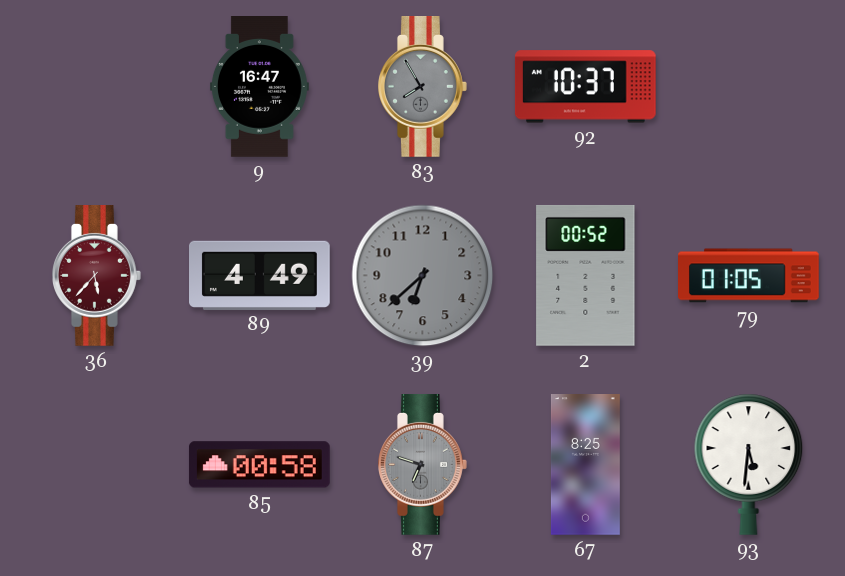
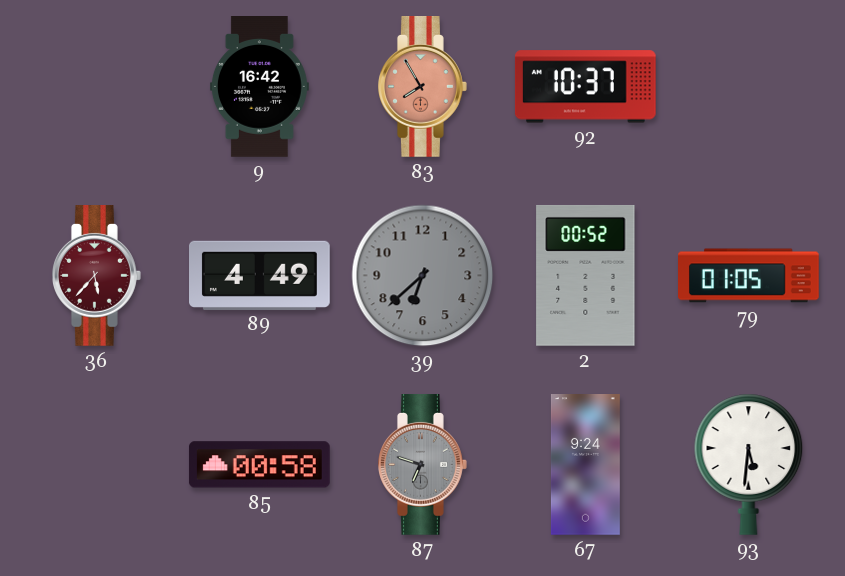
9: 16:47 -> 16:42 (259, 87)
83 dial: grey -> salmon (423, 87)
67: 8:25 -> 9:24 (585, 465)
